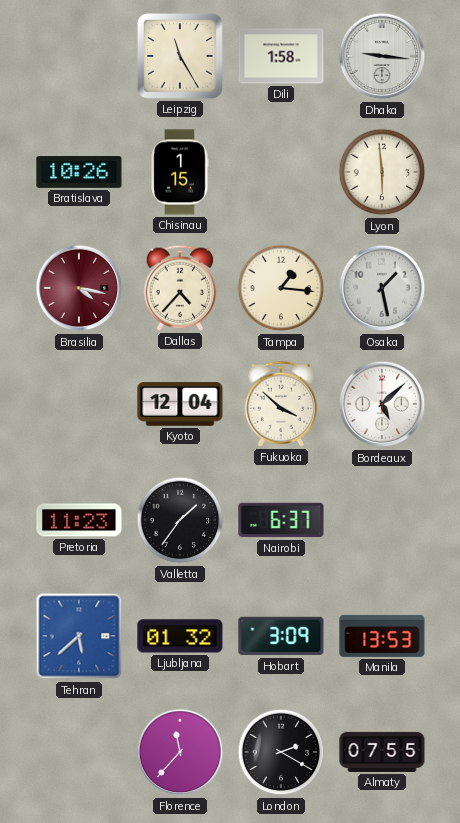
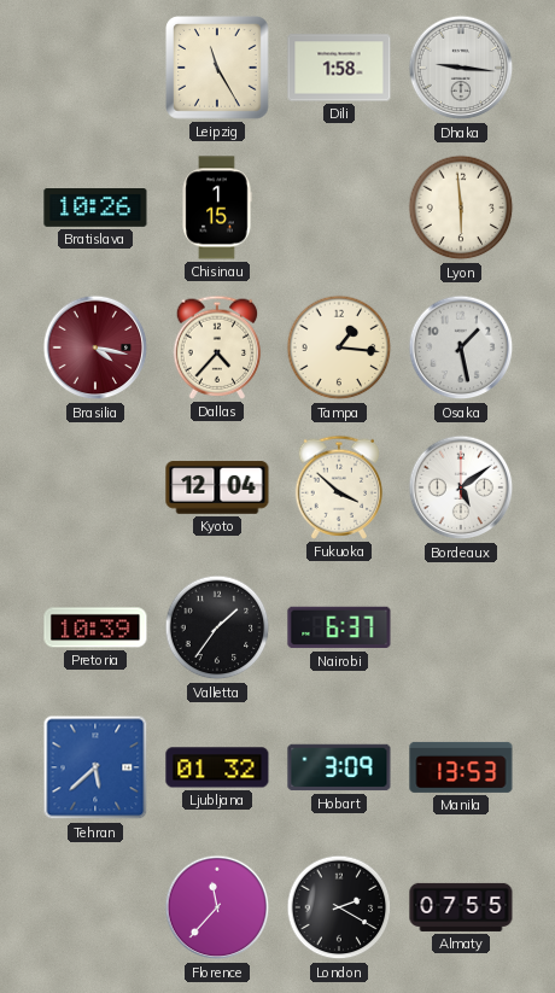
Bordeaux: 5:08 -> 5:09 (461, 487)
Pretoria: 11:23 -> 10:39 (95, 627)
